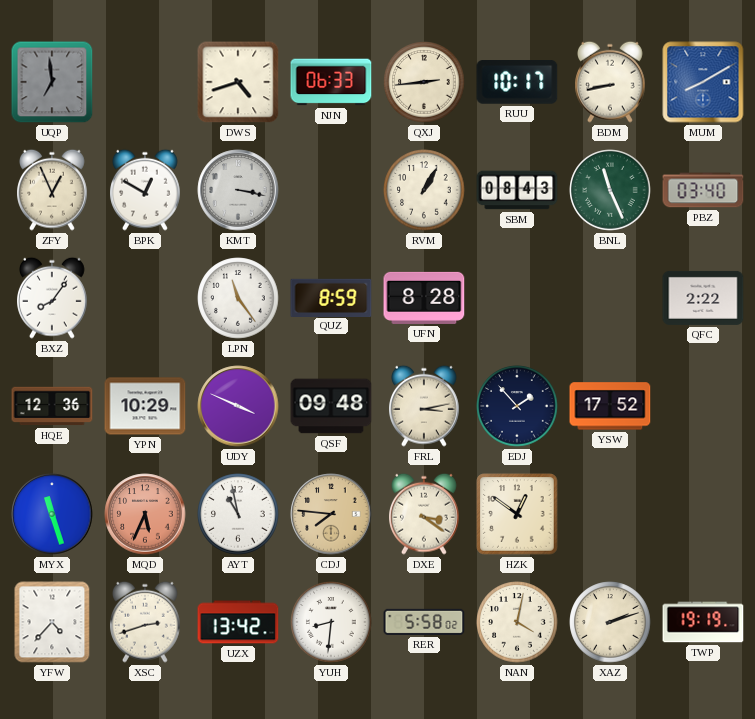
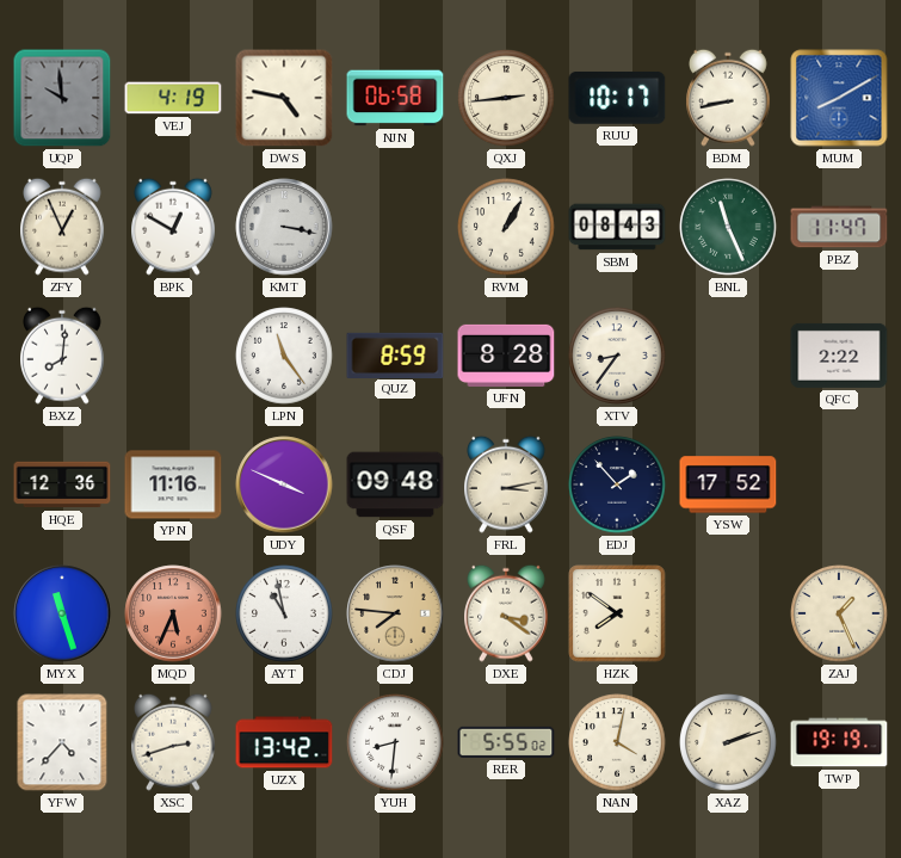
UQP: 6:59 -> 9:59 (62, 98)
VEJ: none -> 4:19 (173, 98)
DWS: 4:42 -> 4:47 (284, 98)
NJN: 06:33 -> 06:58 (395, 98)
PBZ: 03:40 -> 11:47 (839, 227)
BXZ: 8:06 -> 8:01 (63, 356)
XTV: none -> 8:36 (617, 356)
YPN: 10:29 -> 11:16 (173, 484)
HZK: 12:51 -> 7:51 (617, 613)
ZAJ: none -> 1:26 (839, 613)
RER: 5:58 -> 5:55 (506, 742)
